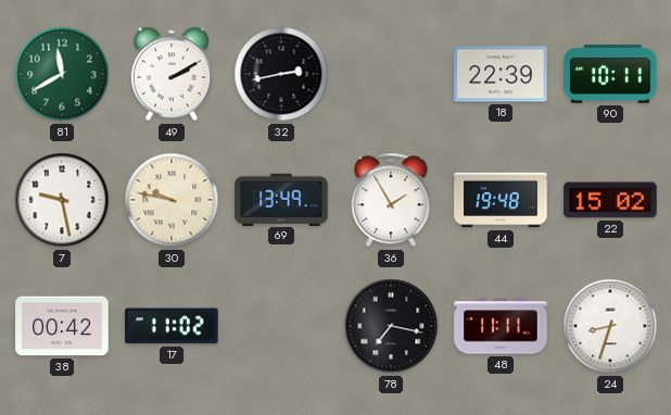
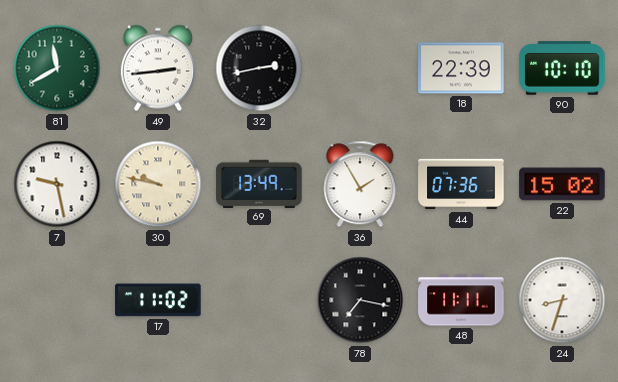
49: 2:10 -> 2:44 (158, 68)
90: 10:11 -> 10:10 (562, 68)
44: 19:48 -> 07:36 (461, 184)
38: 00:42 -> none (62, 326)
